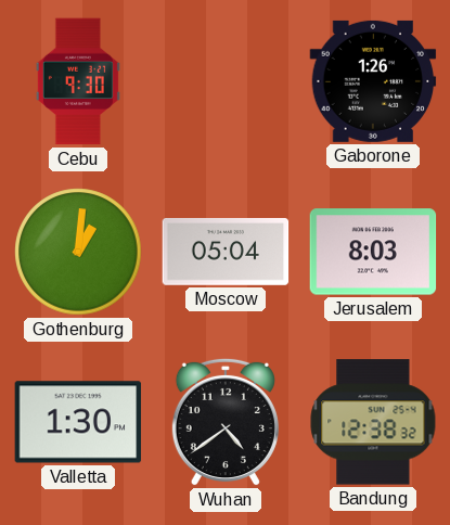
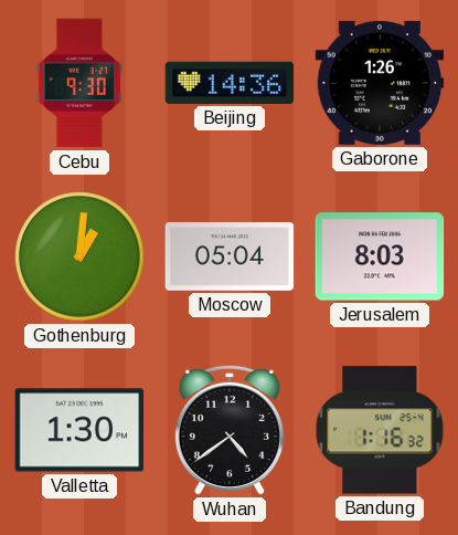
Beijing: none -> 14:36 (230, 83)
Bandung: 12:38 -> 1:16 (380, 430)
